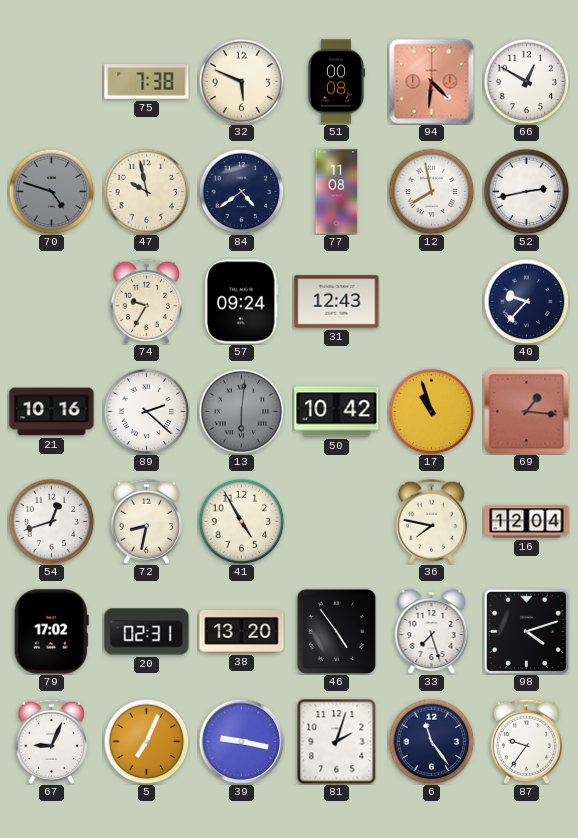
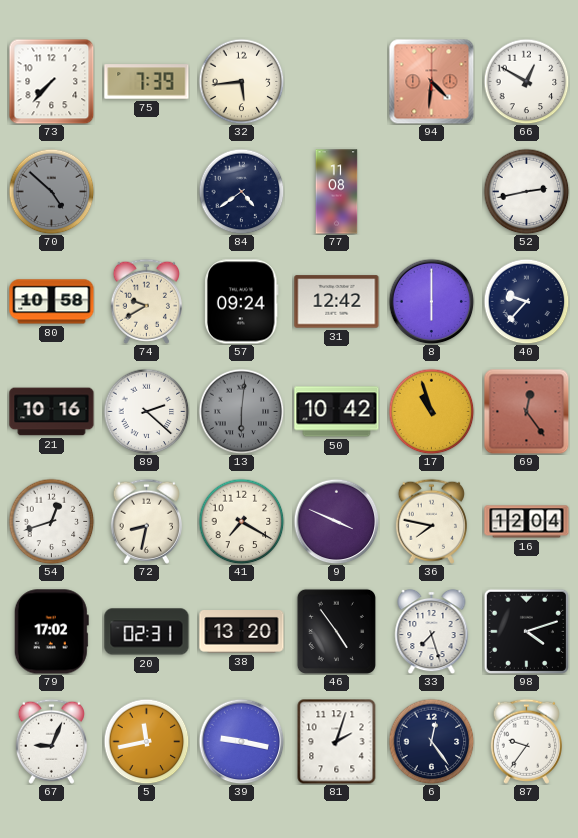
73: none -> 7:37 (51, 81)
75: 7:38 -> 7:39 (147, 82)
32: 5:49 -> 5:44 (241, 81)
51: 00:08 -> none (336, 82)
70: 4:48 -> 4:52 (51, 191)
47: 9:58 -> none (146, 191)
12: 7:58 -> none (431, 191)
80: none -> 10:58 (52, 302)
74: 9:35 -> 9:40 (146, 301)
31: 12:43 -> 12:42 (337, 302)
8: none -> 6:00 (431, 301)
69: 1:16 -> 12:24 (526, 411)
41: 4:55 -> 7:20 (241, 521)
9: none -> 3:49 (336, 521)
5: 7:04 -> 11:43 (146, 741)
6: 11:24 -> 12:24 (431, 741)
